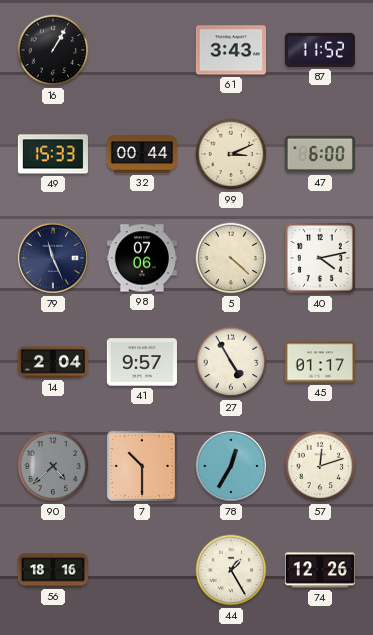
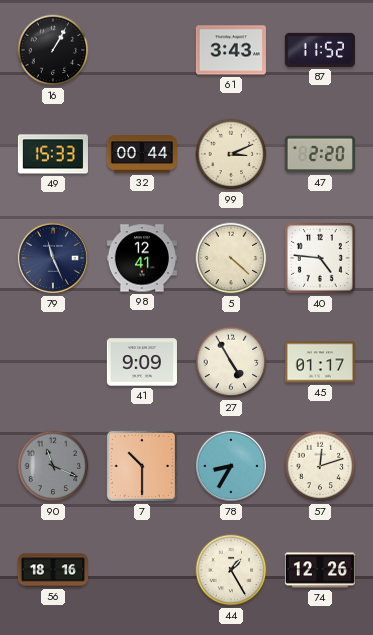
47: 6:00 -> 2:20 (320, 154)
98: 07:06 -> 12:41 (142, 258)
40: 4:13 -> 4:46 (320, 258)
14: 2:04 -> none (53, 362)
41: 9:57 -> 9:09 (142, 362)
90: 4:38 -> 11:19 (53, 466)
78: 12:35 -> 8:35 (231, 466)
